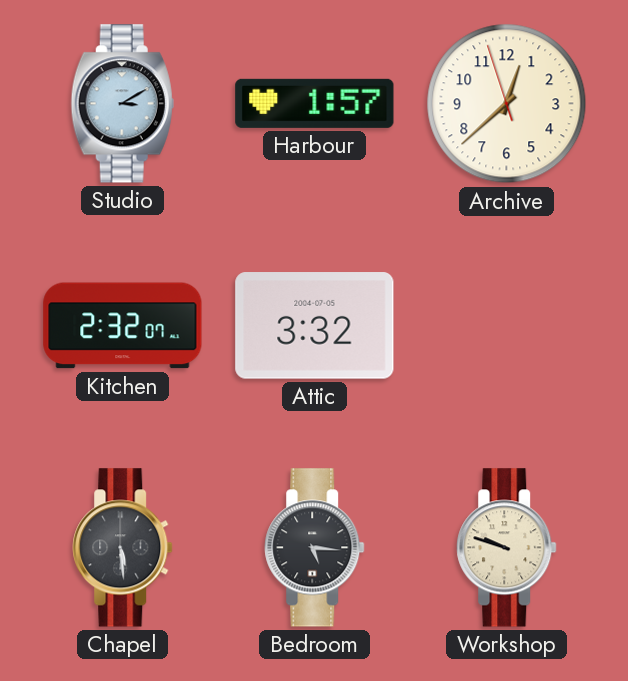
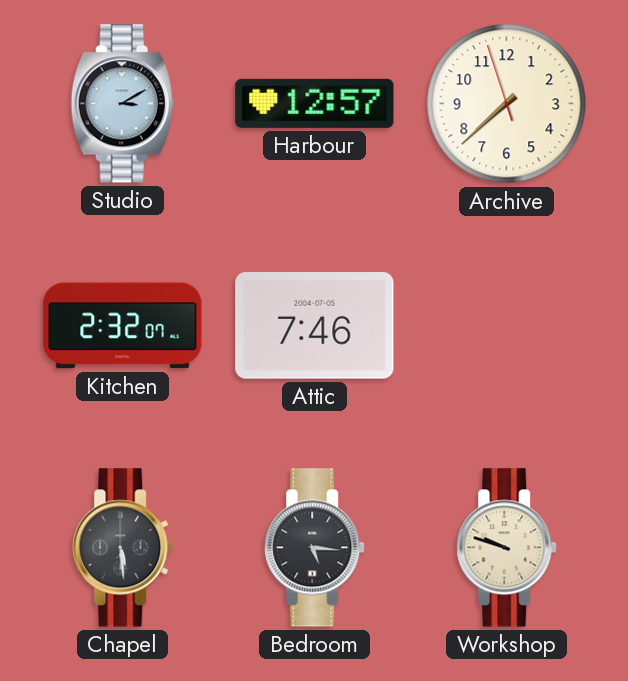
Harbour: 1:57 -> 12:57 (315, 103)
Archive: 12:37 -> 7:37 (507, 104)
Attic: 3:32 -> 7:46 (315, 326)
